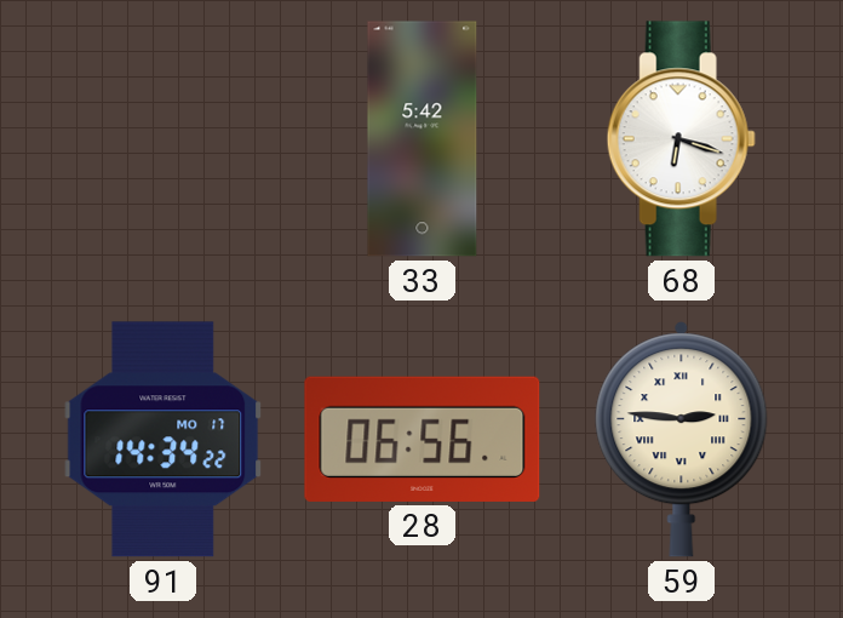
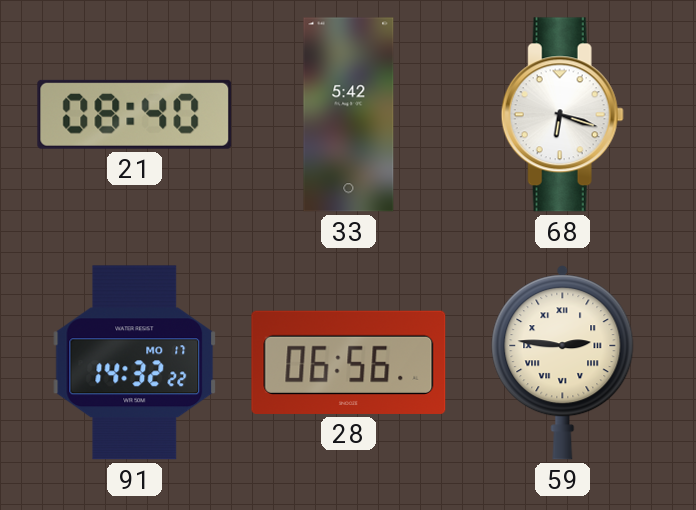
21: none -> 08:40 (135, 114)
91: 14:34 -> 14:32 (135, 363)
